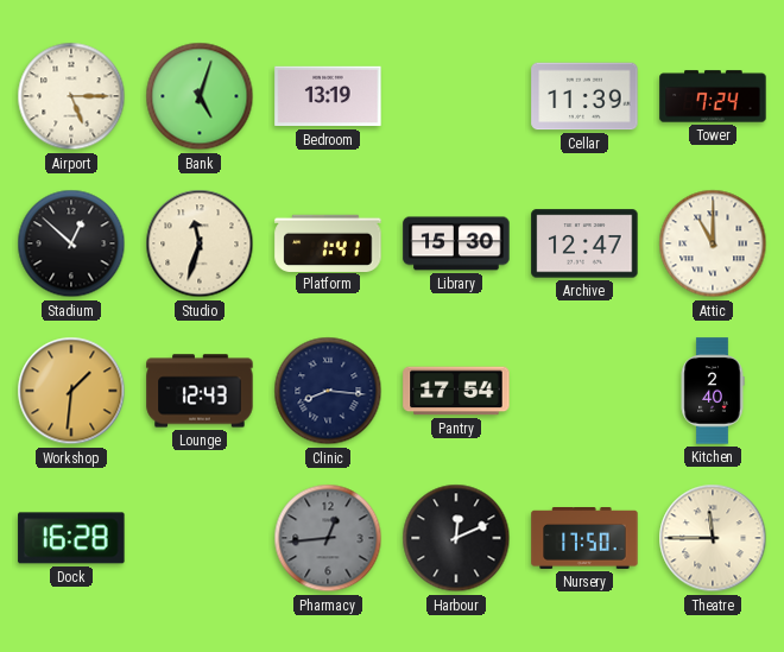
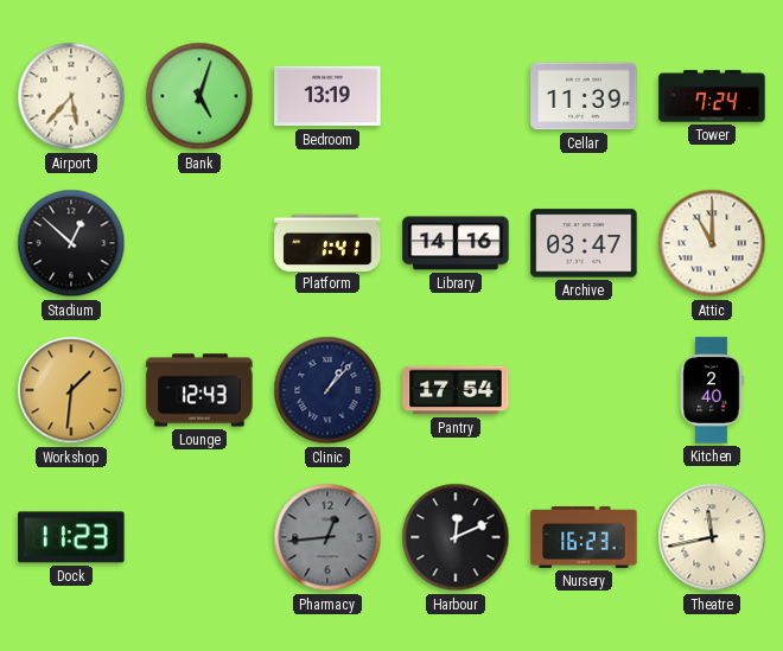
Airport: 5:15 -> 5:37 (71, 96)
Studio: 11:33 -> none (200, 243)
Library: 15:30 -> 14:16 (456, 243)
Archive: 12:47 -> 03:47 (584, 243)
Clinic: 8:16 -> 1:07 (327, 390)
Dock: 16:28 -> 11:23 (71, 537)
Nursery: 17:50 -> 16:23 (584, 538)
Theatre: 11:45 -> 11:43 (712, 537)
